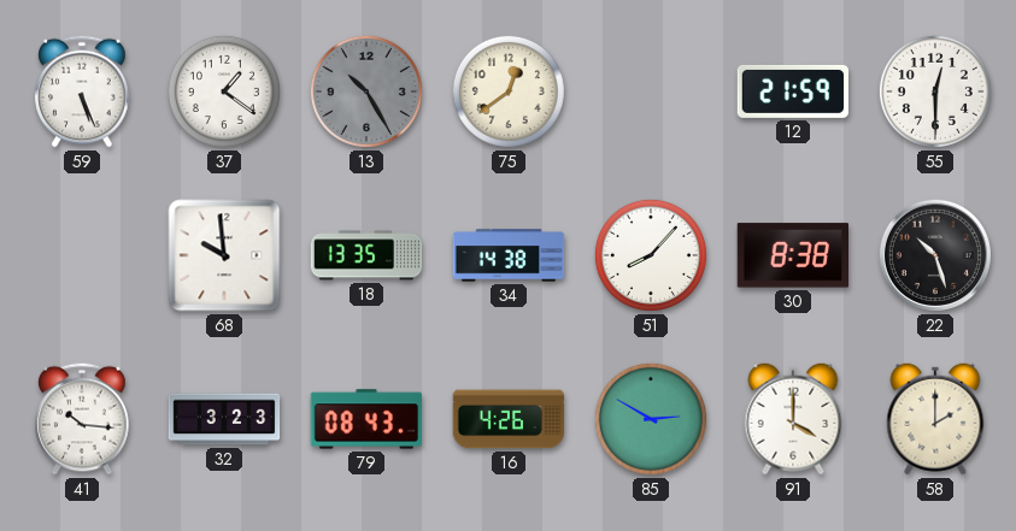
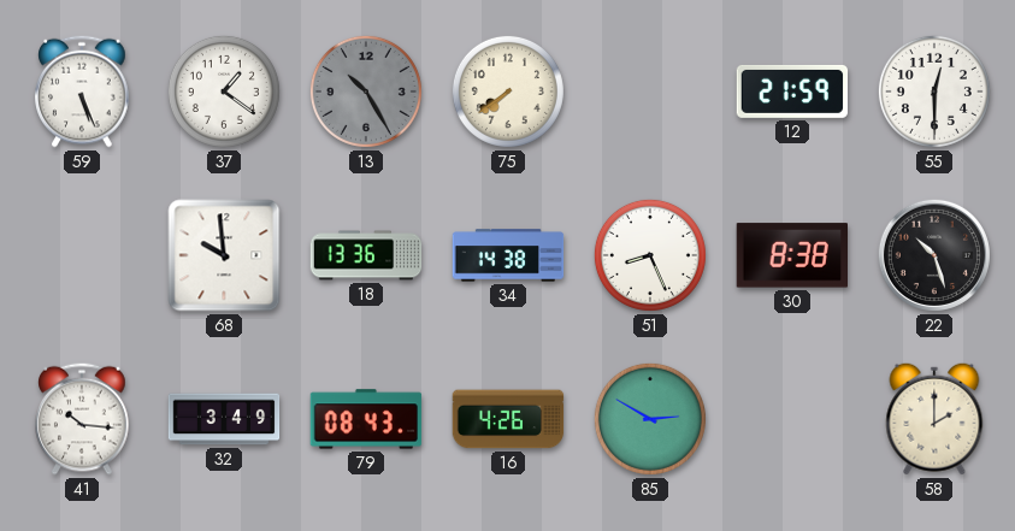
75: 12:39 -> 7:39 (508, 92)
18: 13:35 -> 13:36 (366, 255)
51: 8:07 -> 8:26 (650, 255)
32: 3:23 -> 3:49 (224, 419)
91: 4:00 -> none (793, 419)
